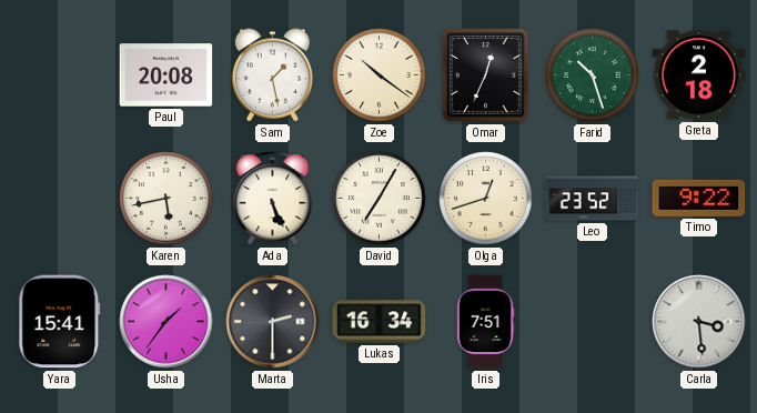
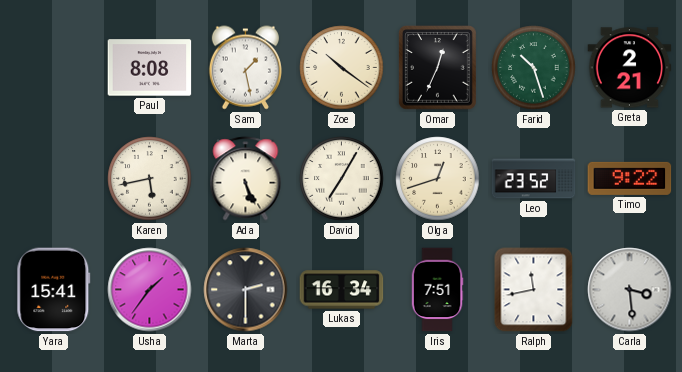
Paul: 20:08 -> 8:08 (150, 68)
Greta: 2:18 -> 2:21 (630, 68)
Ralph: none -> 11:43 (534, 290)
